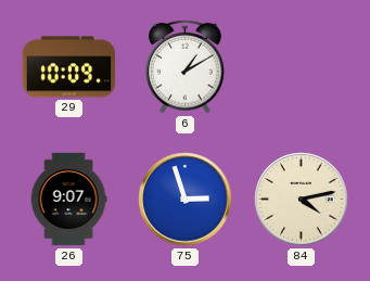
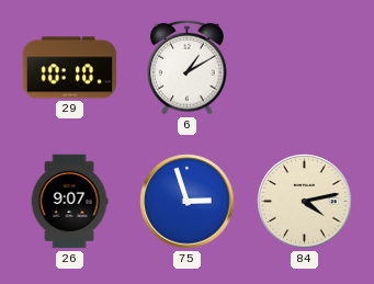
29: 10:09 -> 10:10 (70, 68)
